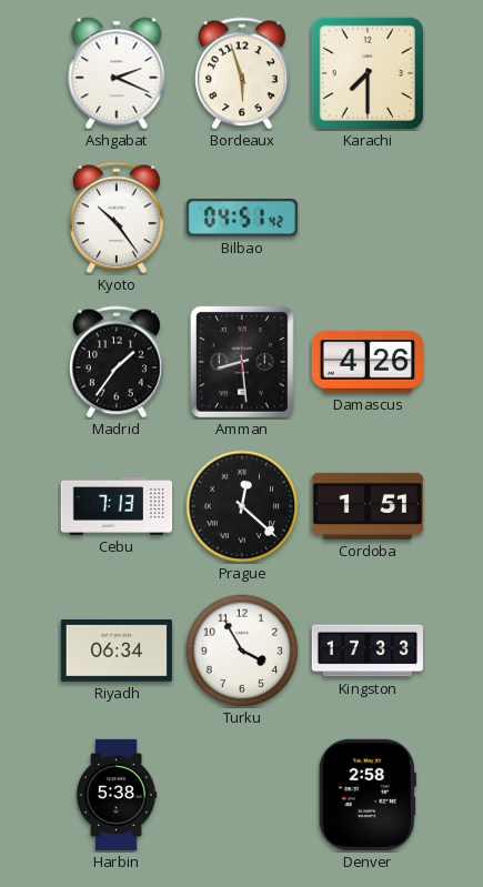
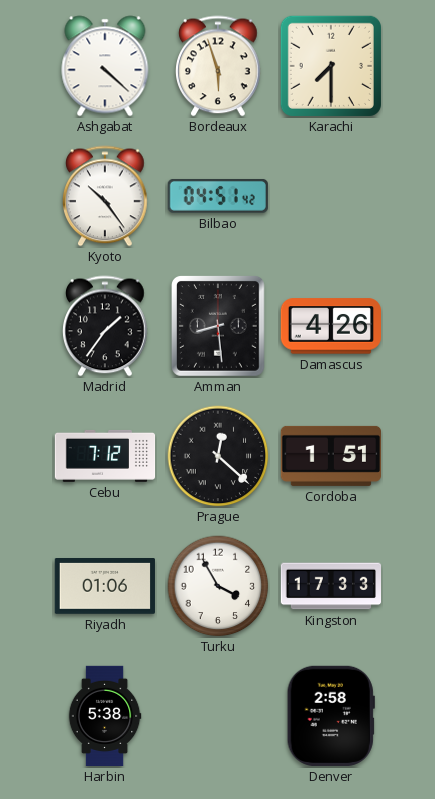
Ashgabat: 2:19 -> 4:22 (105, 66)
Cebu: 7:13 -> 7:12 (105, 456)
Riyadh: 06:34 -> 01:06 (104, 587)
